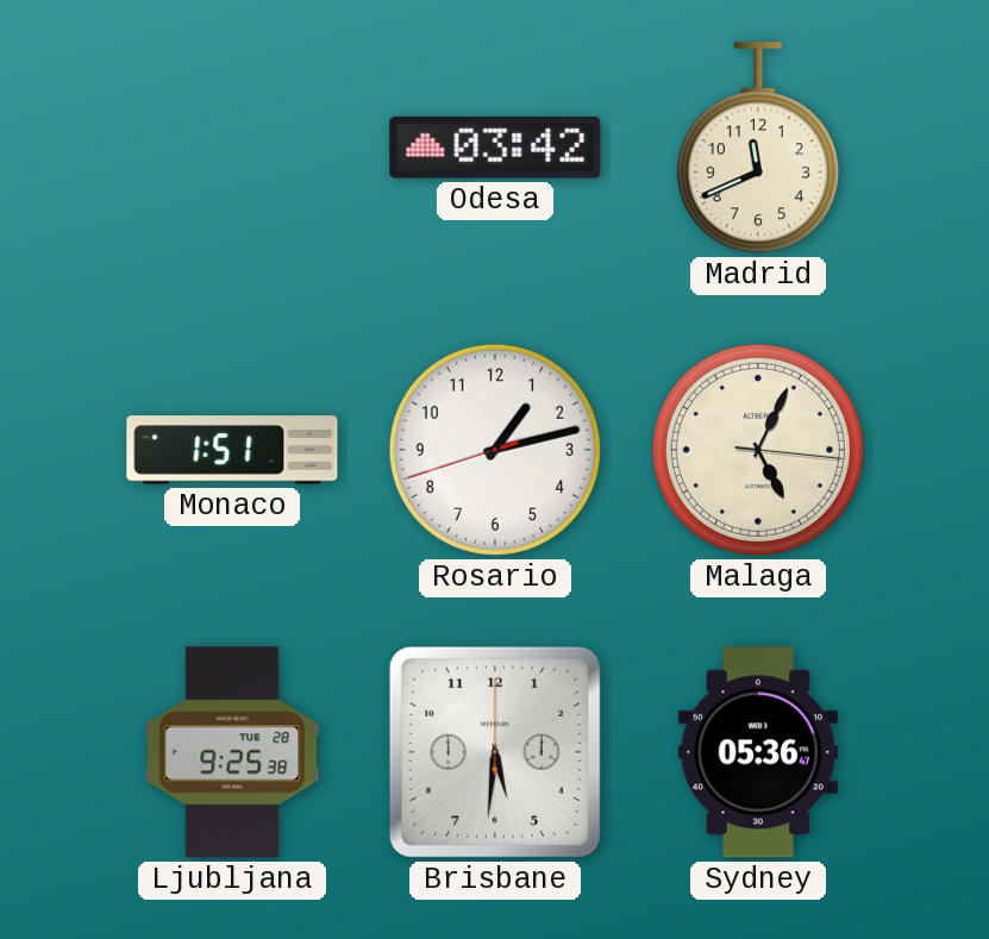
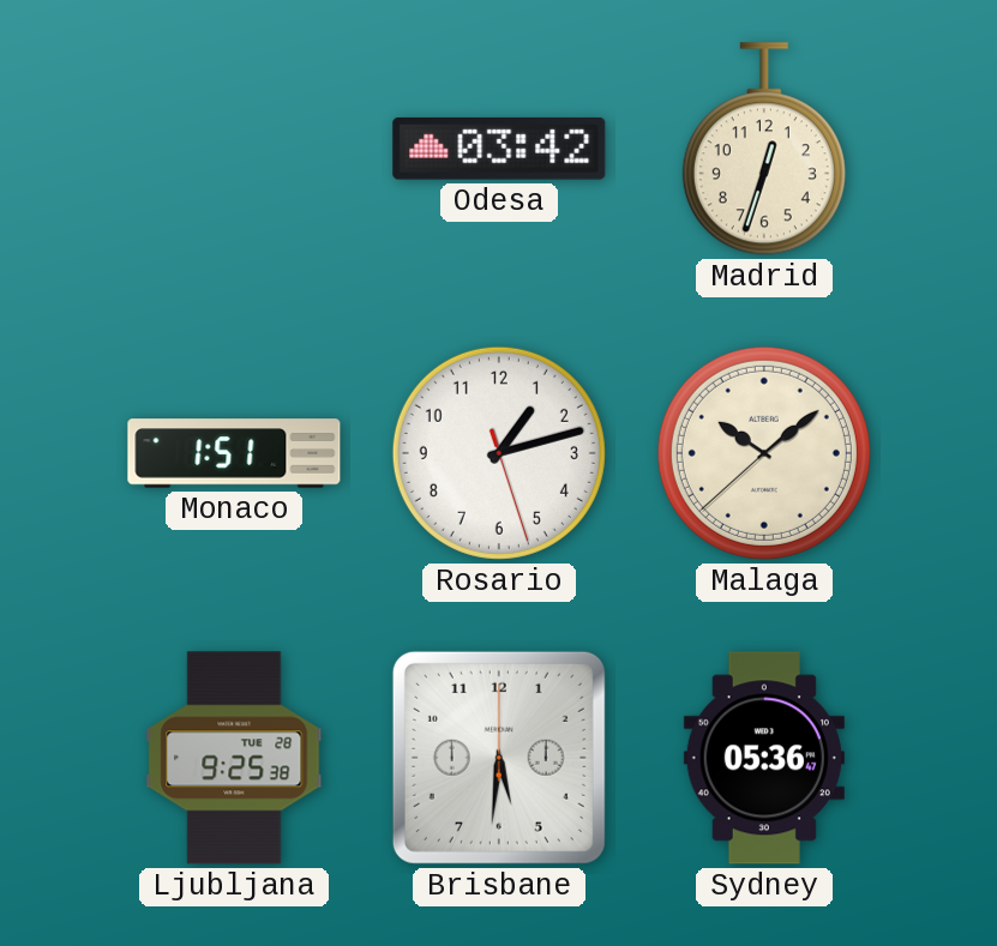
Madrid: 11:41 -> 12:33 (764, 149)
Rosario: 1:12:42 -> 1:12:27 (499, 453)
Malaga: 5:04 -> 10:08 (764, 453)
